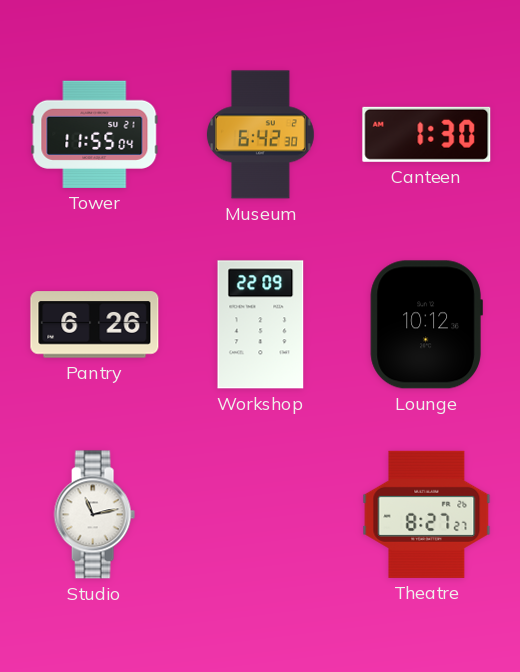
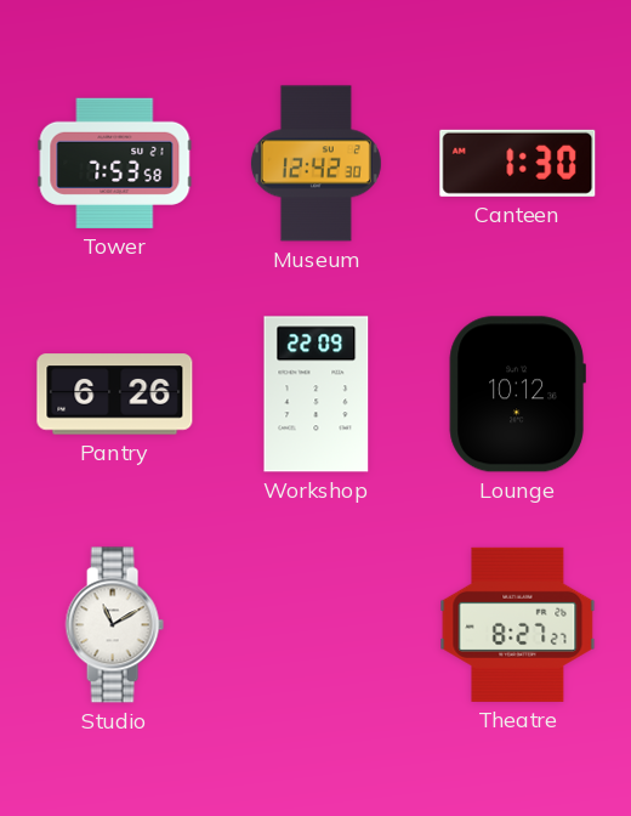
Tower: 11:55 -> 7:53 (115, 163)
Museum: 6:42 -> 12:42 (315, 164)
Studio: 11:13 -> 11:10 (114, 625)
